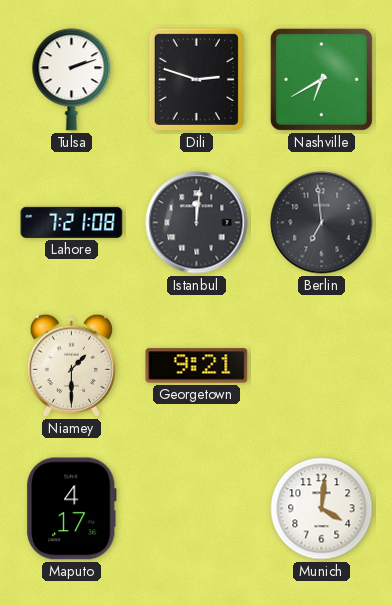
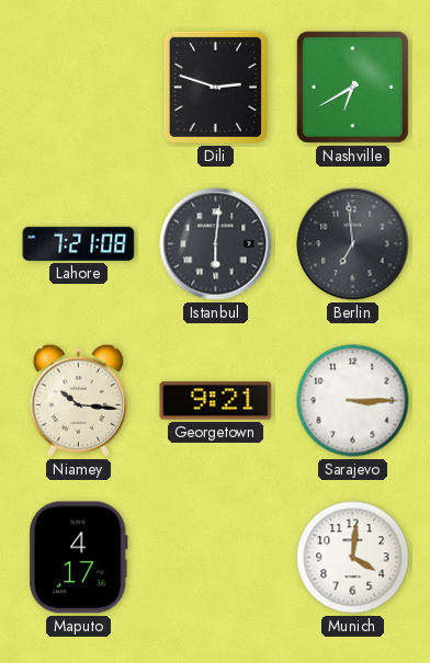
Tulsa: 2:12 -> none (72, 80)
Istanbul: 12:01 -> 6:01 (216, 244)
Niamey: 1:30 -> 10:16 (78, 400)
Sarajevo: none -> 3:15 (353, 401)
